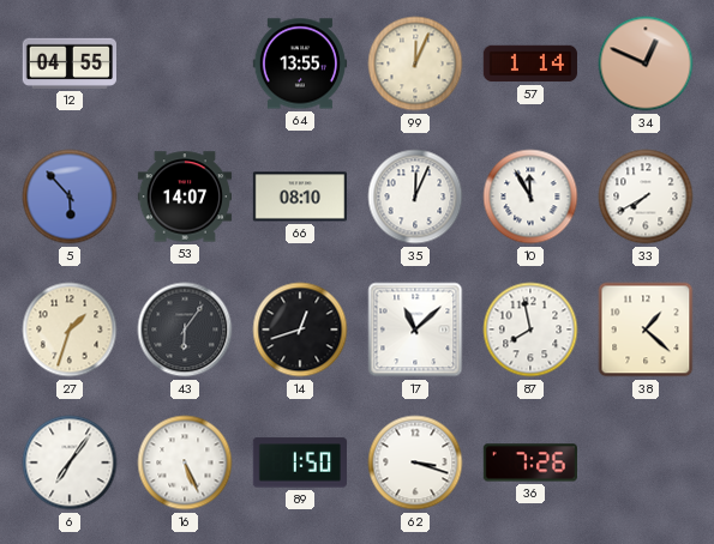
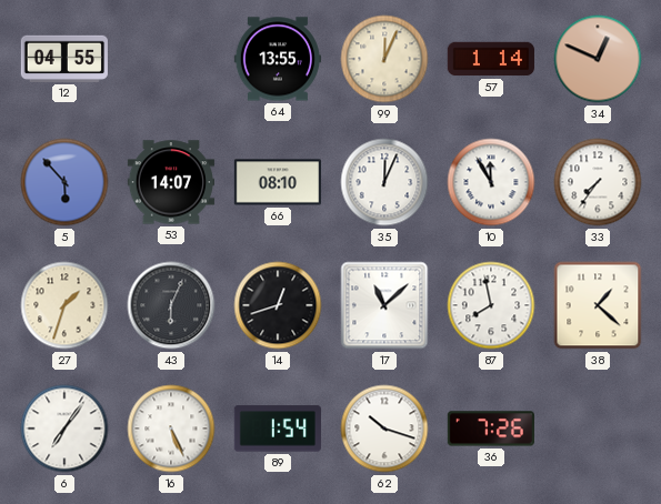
33: 7:40 -> 7:36 (598, 182)
43: 6:06 -> 6:04 (171, 305)
89: 1:50 -> 1:54 (278, 429)
62: 3:18 -> 10:18 (384, 429)
